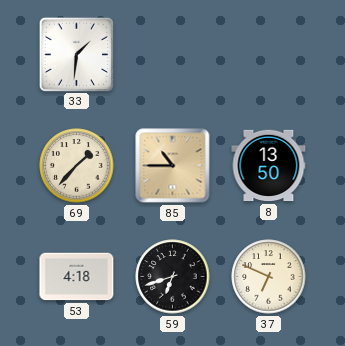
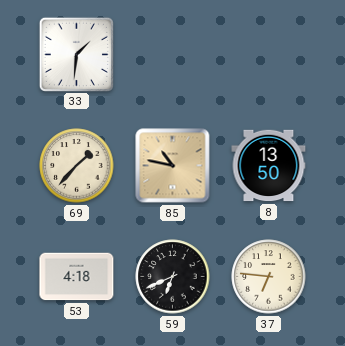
85: 10:45 -> 10:47 (173, 166)
59: 6:42 -> 6:41 (173, 277)
37: 6:49 -> 6:46 (269, 277)
